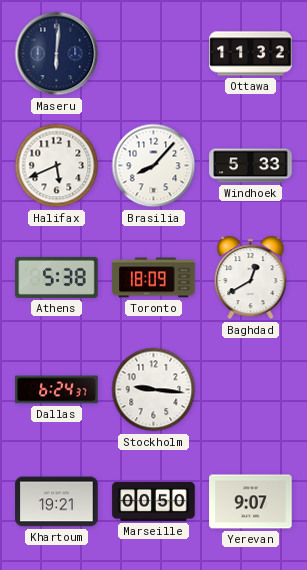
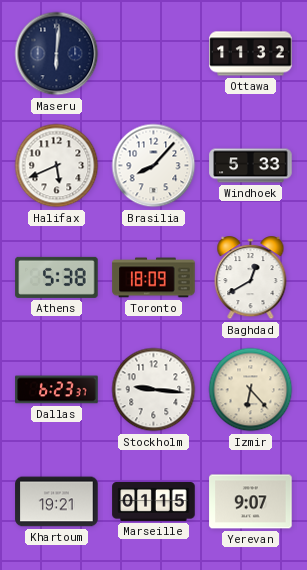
Dallas: 6:24 -> 6:23 (57, 390)
Izmir: none -> 6:23 (251, 390)
Marseille: 00:50 -> 01:15 (154, 501)
